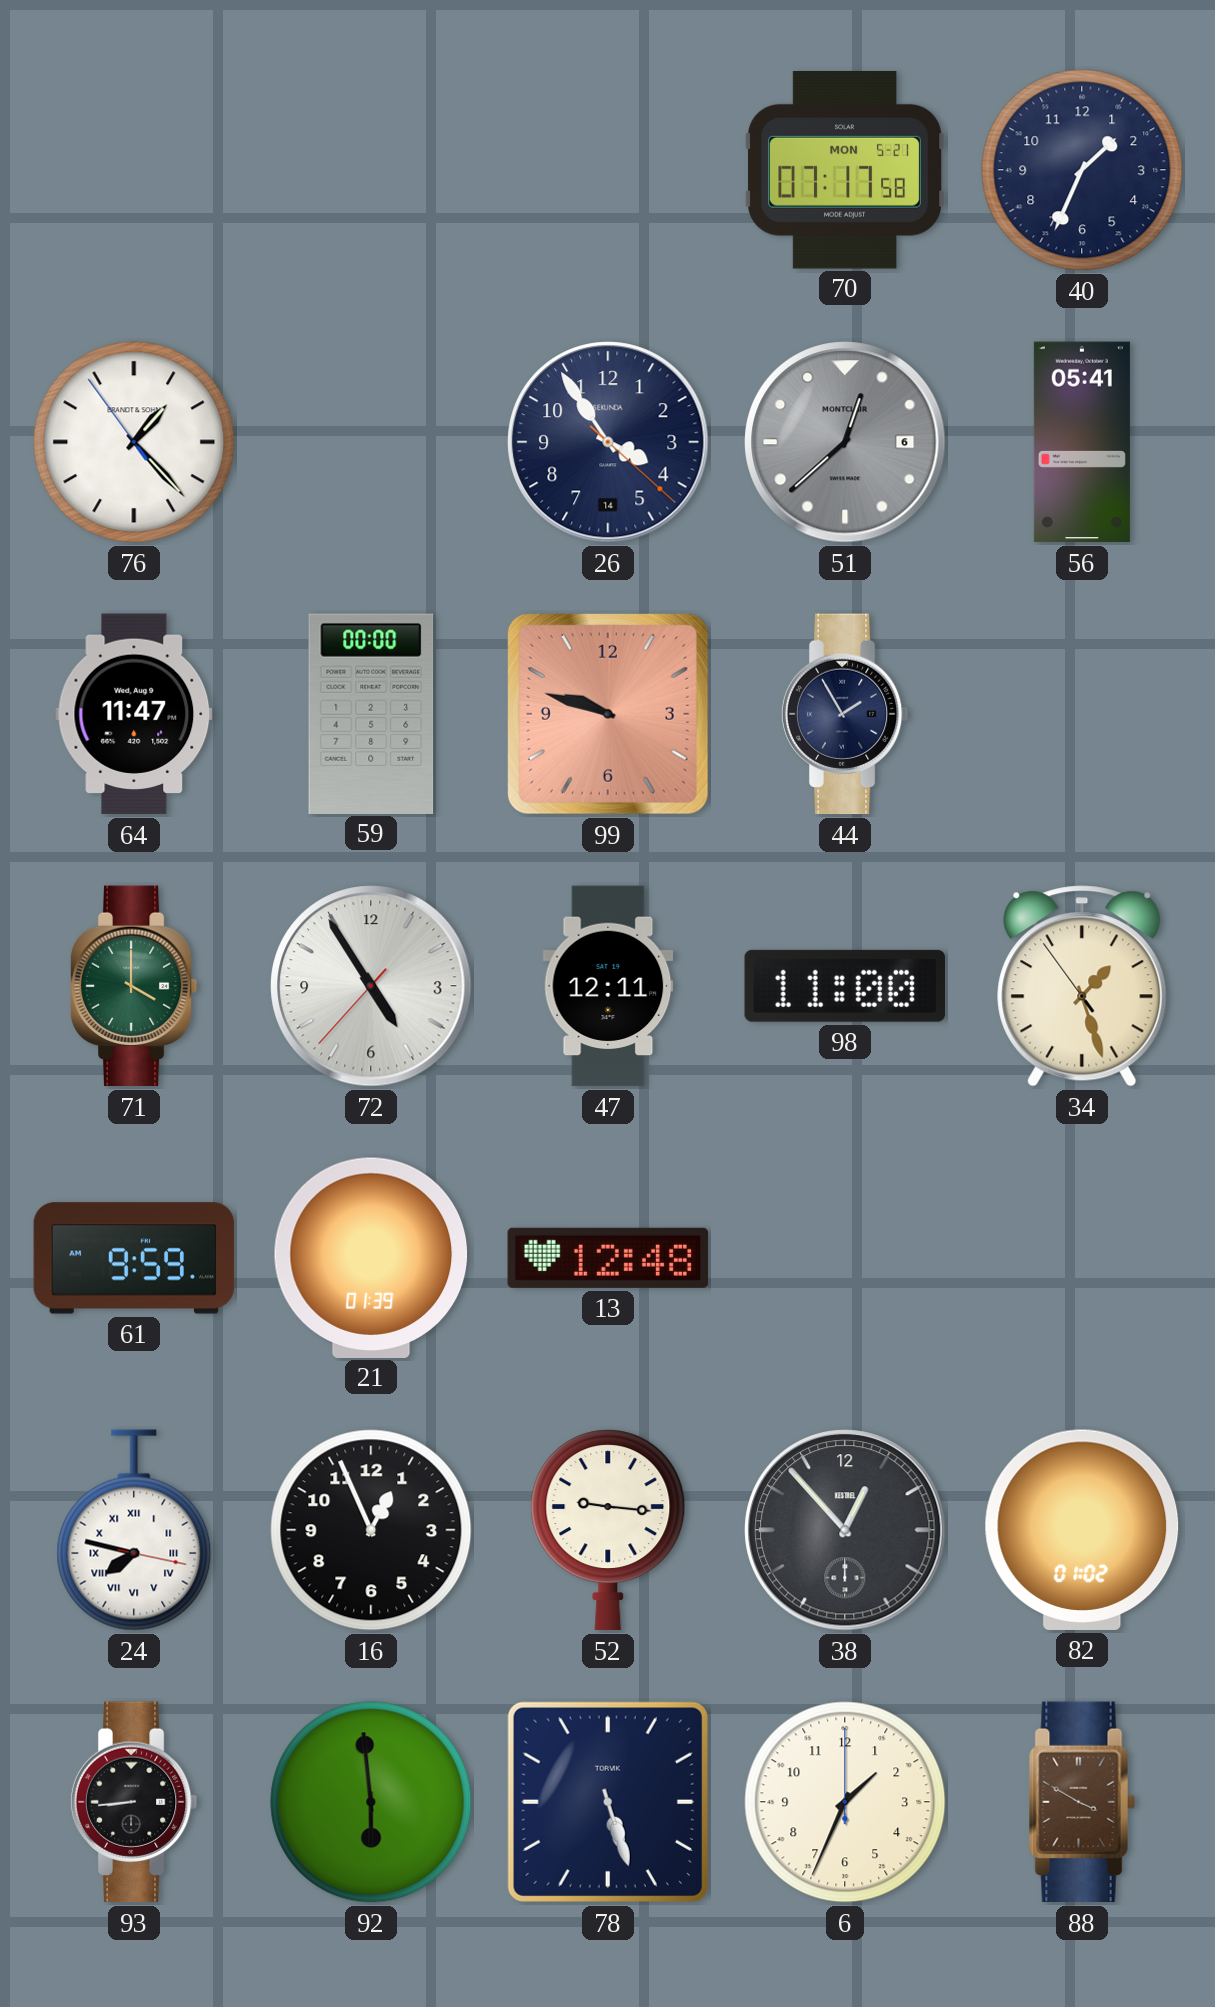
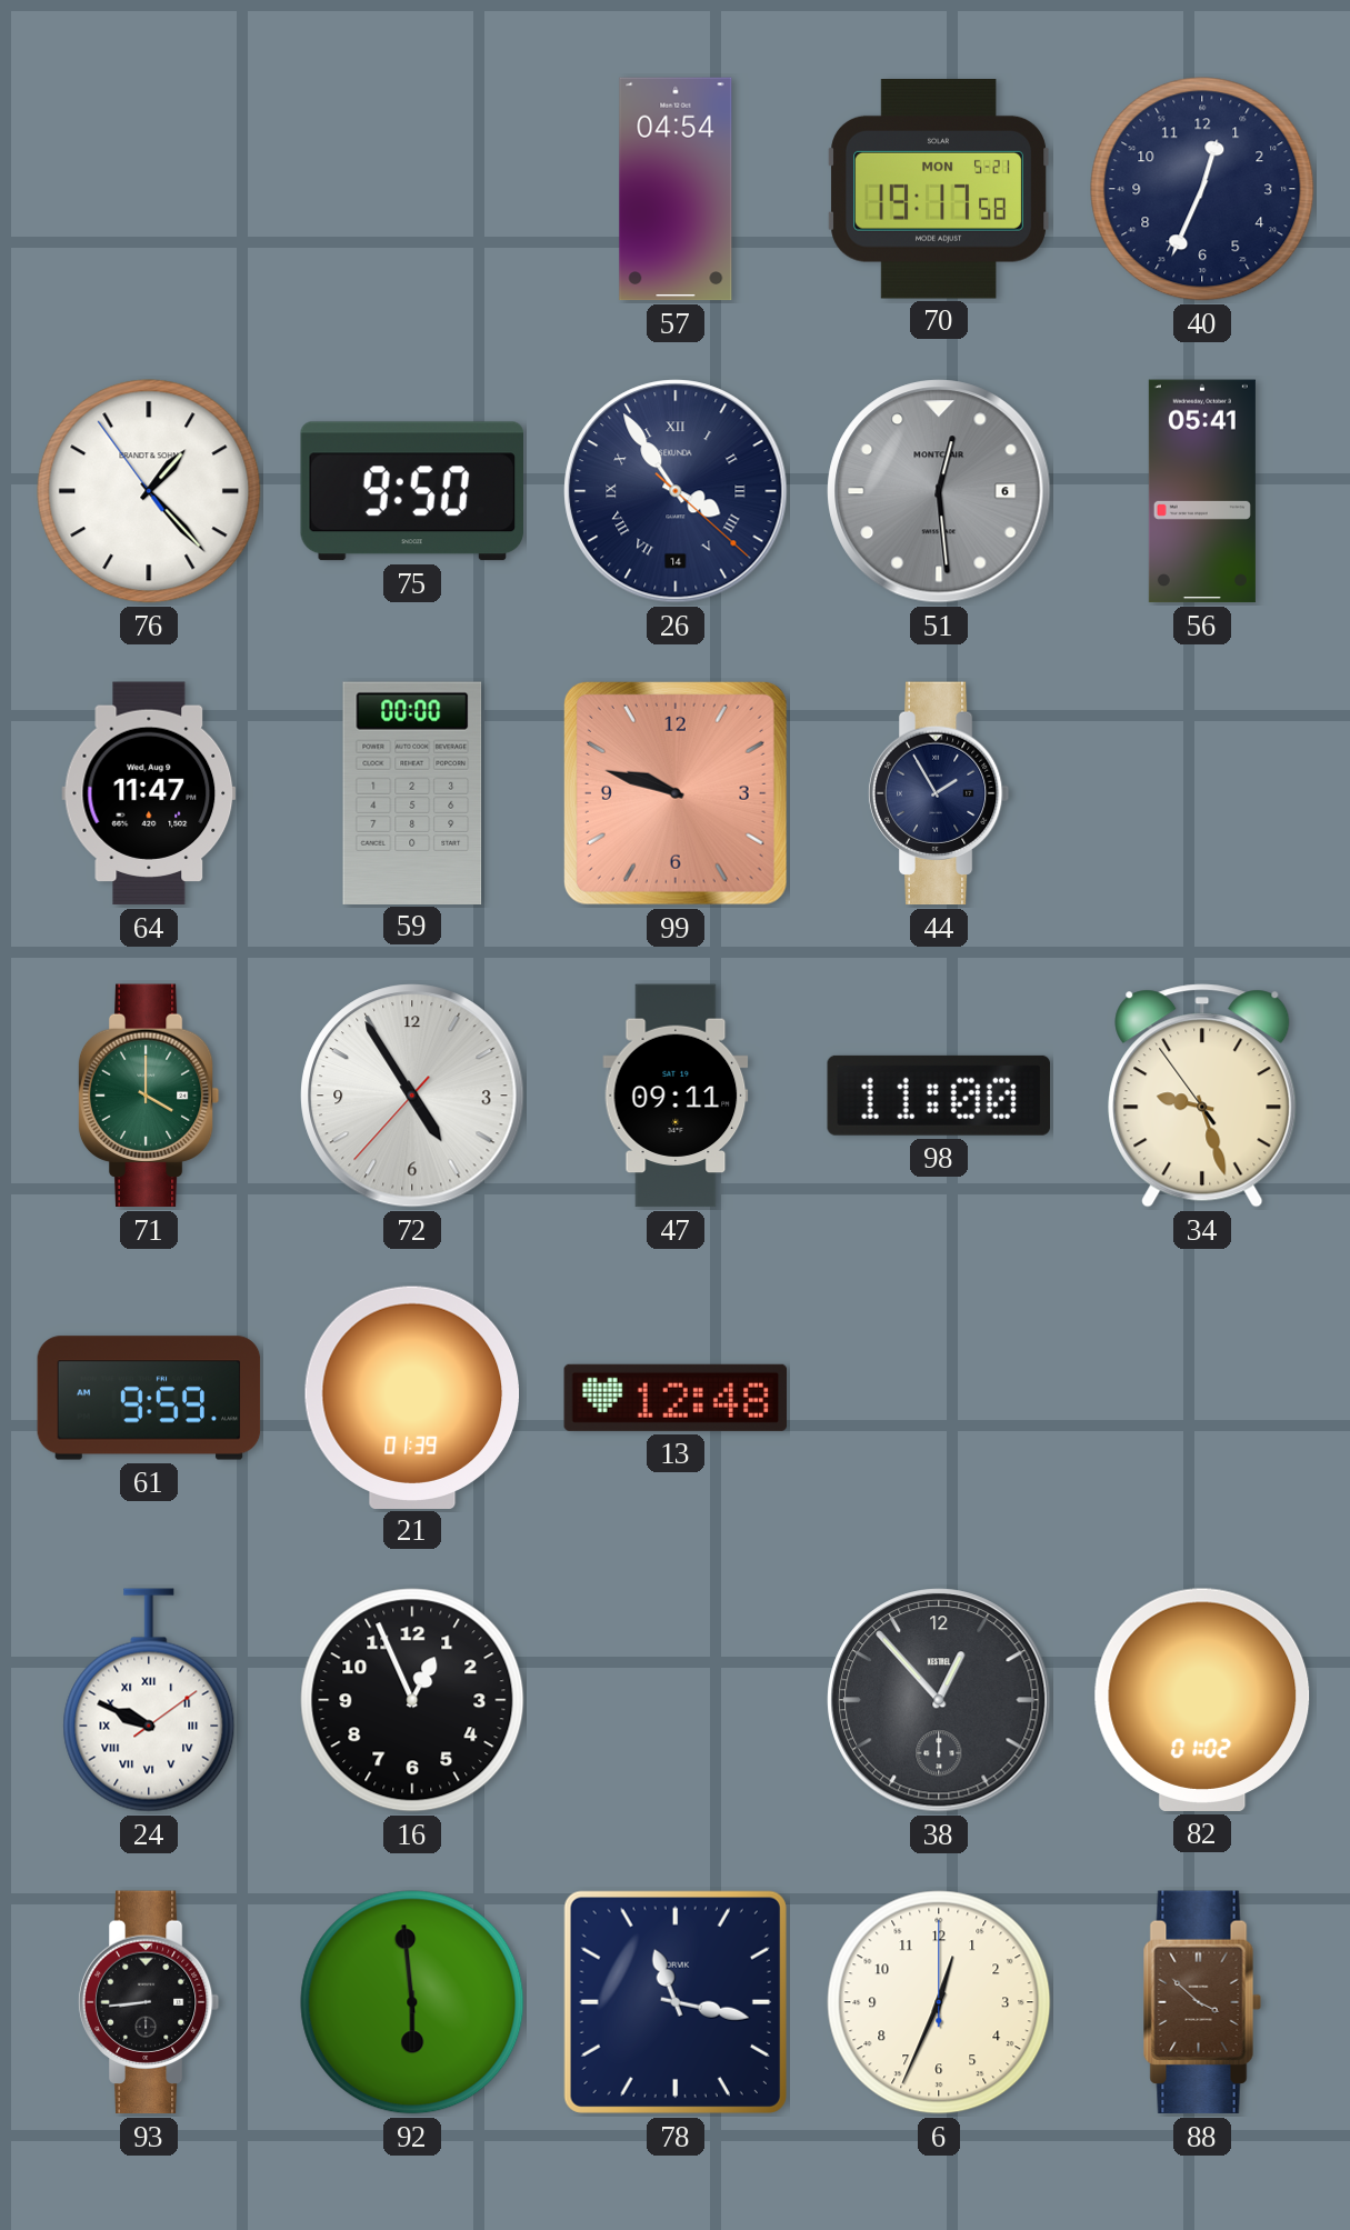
57: none -> 04:54 (676, 189)
70: 07:17 -> 19:17 (938, 189)
40: 1:34 -> 12:34 (1202, 189)
75: none -> 9:50 (411, 491)
26 numerals: Arabic -> Roman (676, 491)
51: 12:38 -> 12:29 (939, 491)
47: 12:11 -> 09:11 (676, 1096)
34: 1:26 -> 9:26 (1202, 1096)
24: 7:47 -> 9:49 (149, 1700)
52: 9:16 -> none (608, 1530)
78: 5:27 -> 11:17 (676, 2002)
6: 1:34 -> 12:34 (939, 2002)
88: 3:50 -> 3:52 (1202, 2002)
